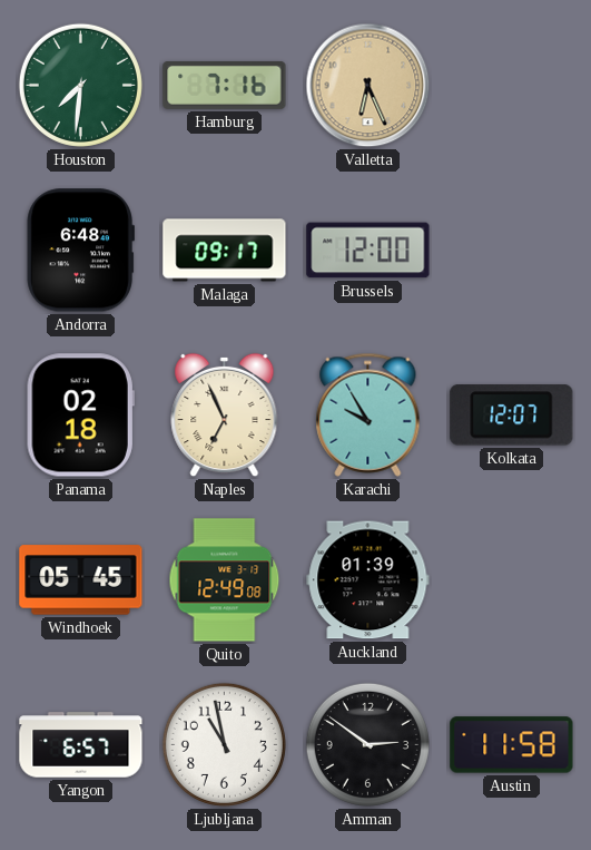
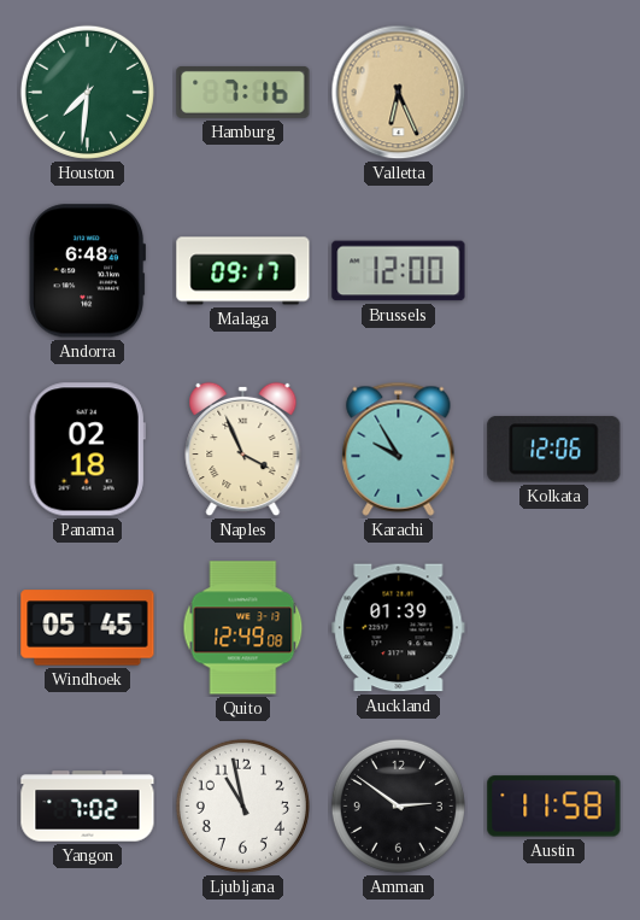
Naples: 6:56 -> 3:56 (243, 450)
Kolkata: 12:07 -> 12:06 (554, 450)
Yangon: 6:57 -> 7:02 (88, 807)
